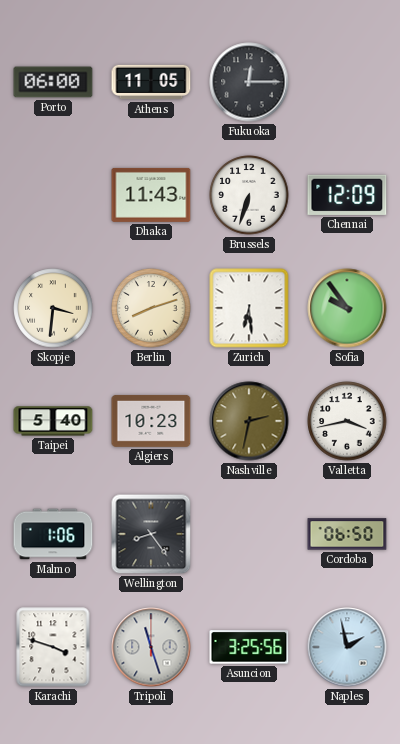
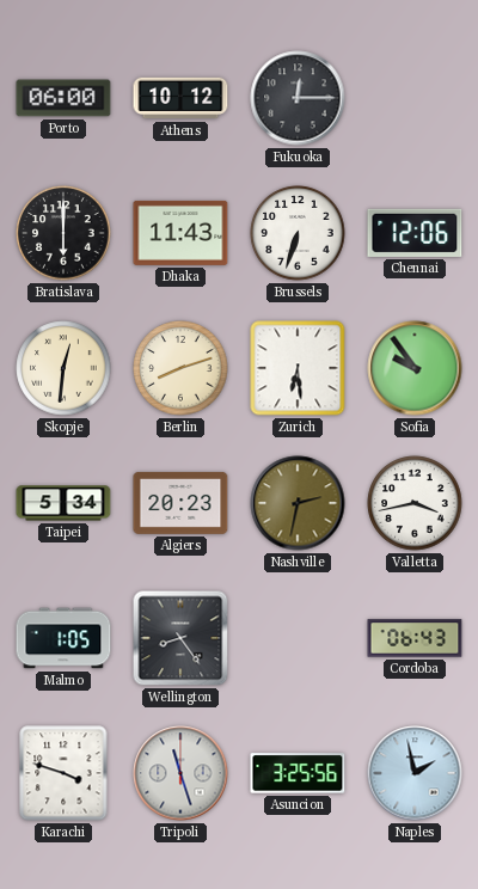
Athens: 11:05 -> 10:12 (180, 98)
Bratislava: none -> 6:00 (63, 233)
Chennai: 12:09 -> 12:06 (415, 233)
Skopje: 3:31 -> 12:31 (63, 368)
Taipei: 5:40 -> 5:34 (63, 503)
Algiers: 10:23 -> 20:23 (180, 503)
Malmo: 1:06 -> 1:05 (63, 638)
Cordoba: 06:50 -> 06:43 (415, 638)
